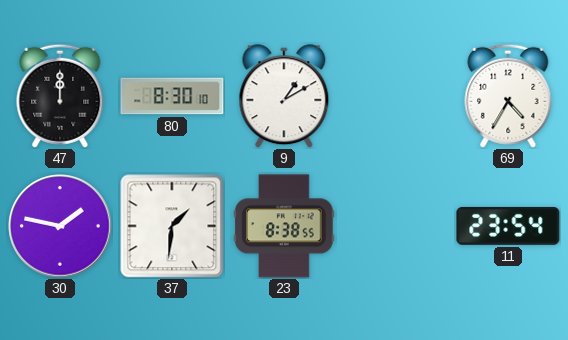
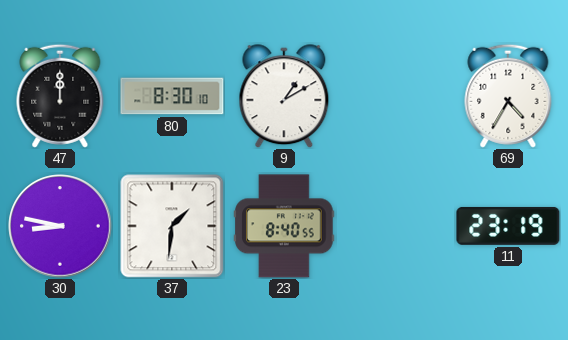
30: 1:47 -> 8:47 (60, 226)
23: 8:38 -> 8:40 (284, 226)
11: 23:54 -> 23:19 (508, 226)
